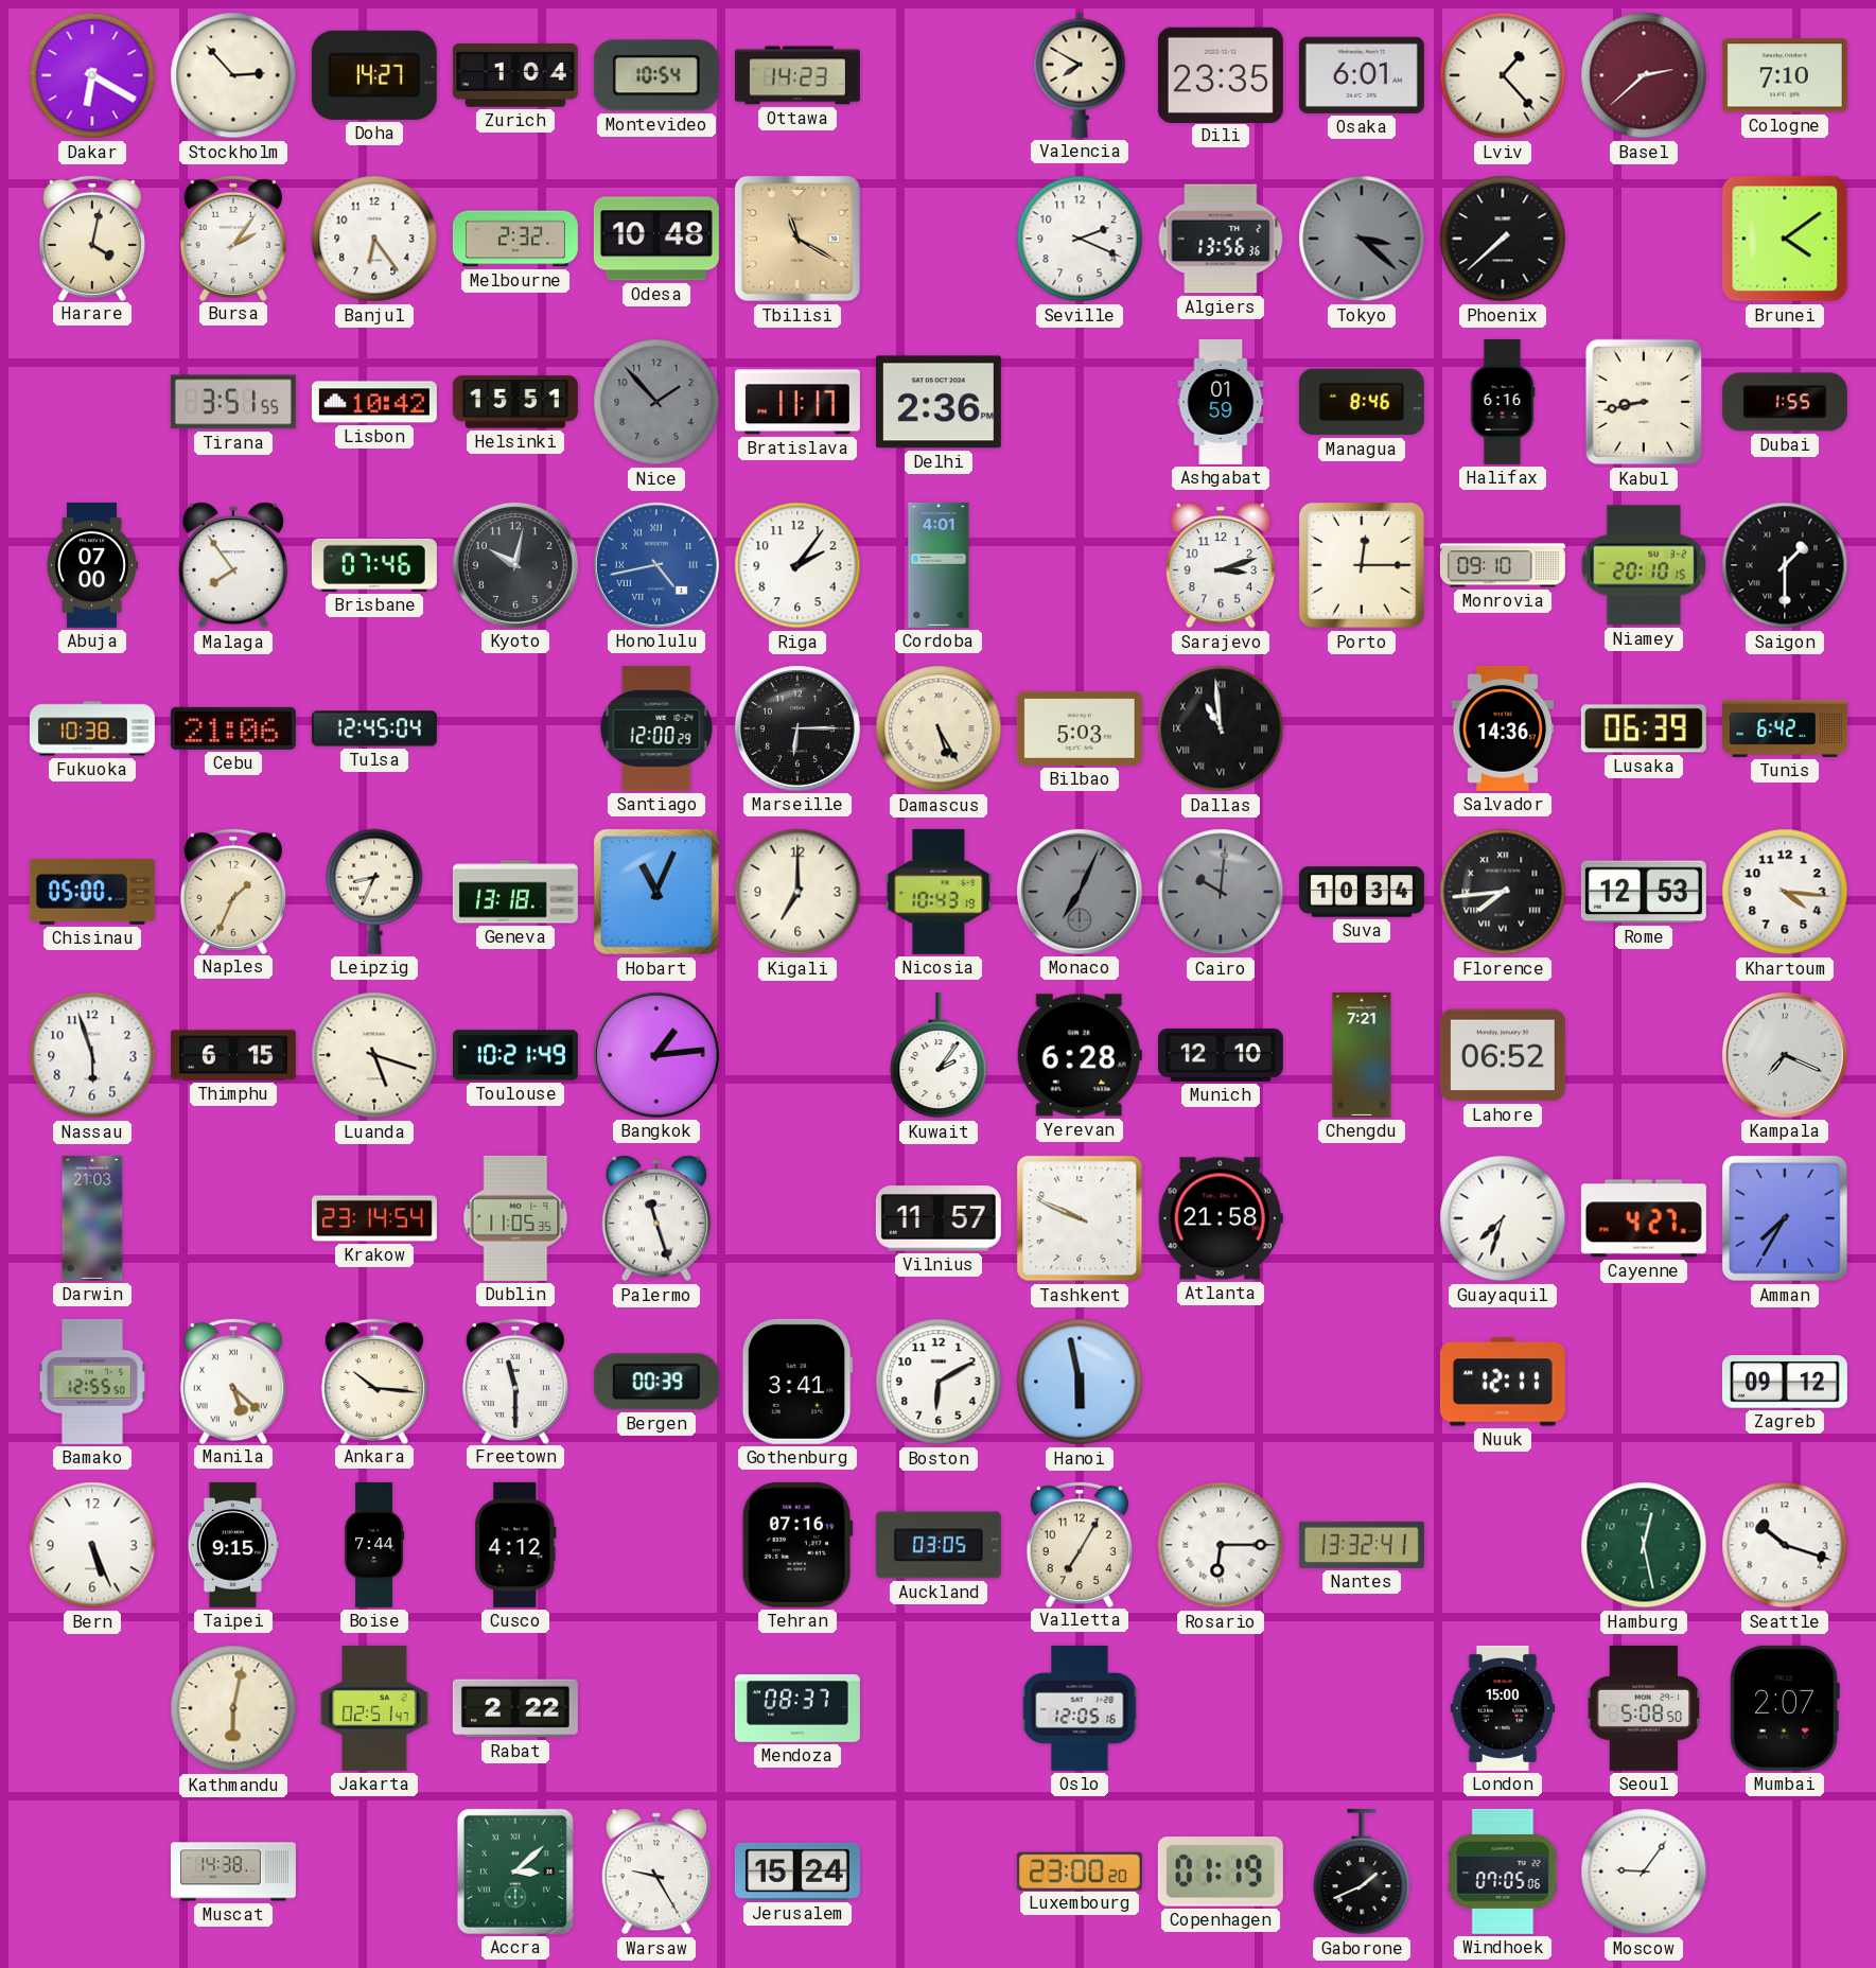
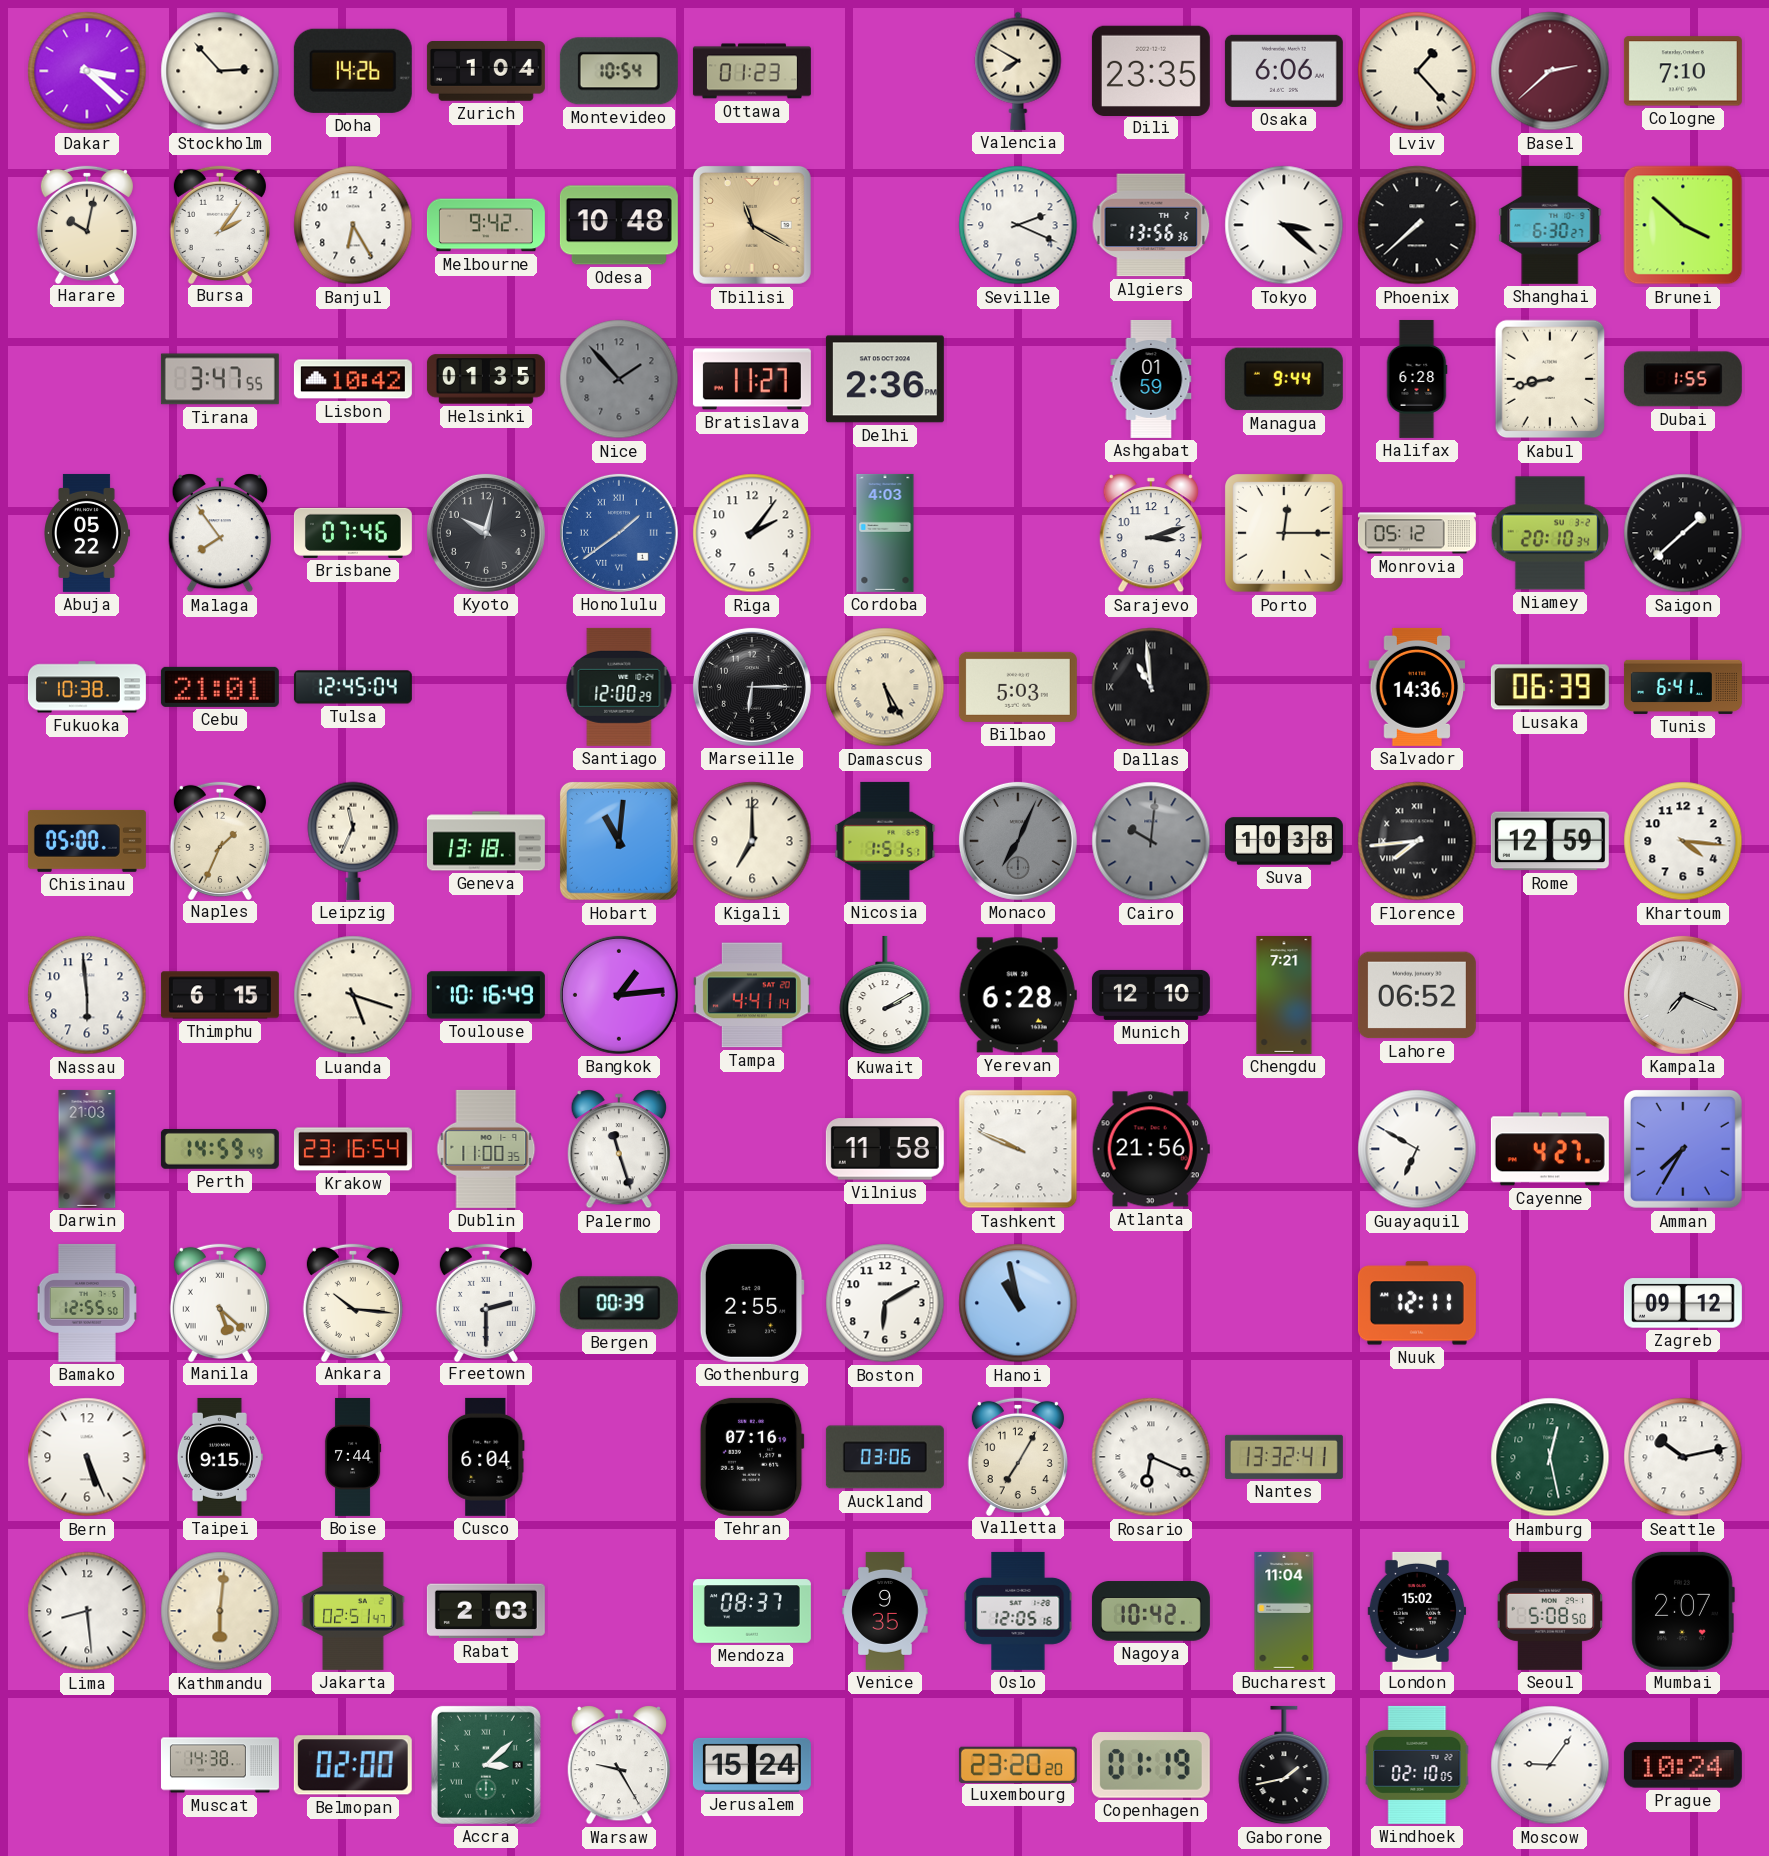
Dakar: 6:20 -> 3:22 (87, 71)
Doha: 14:27 -> 14:26 (353, 71)
Ottawa: 14:23 -> 01:23 (752, 71)
Osaka: 6:01 -> 6:06 (1284, 71)
Harare: 4:02 -> 10:02 (87, 224)
Banjul: 6:24 -> 6:25 (353, 225)
Melbourne: 2:32 -> 9:42 (486, 225)
Tokyo dial: grey -> white (1284, 225)
Shanghai: none -> 6:30 (1550, 225)
Brunei: 4:09 -> 3:52 (1683, 225)
Tirana: 3:51 -> 3:47 (220, 379)
Helsinki: 15:51 -> 01:35 (486, 379)
Bratislava: 11:17 -> 11:27 (752, 379)
Managua: 8:46 -> 9:44 (1284, 379)
Halifax: 6:16 -> 6:28 (1417, 379)
Abuja: 07:00 -> 05:22 (87, 533)
Honolulu: 4:43 -> 1:39 (619, 533)
Cordoba: 4:01 -> 4:03 (885, 533)
Monrovia: 09:10 -> 05:12 (1417, 533)
Niamey: 20:10:15 -> 20:10:34 (1549, 533)
Saigon: 1:30 -> 1:38 (1683, 533)
Cebu: 21:06 -> 21:01 (220, 687)
Tunis: 6:42 -> 6:41 (1683, 687)
Leipzig: 8:34 -> 11:34 (353, 841)
Hobart: 11:04 -> 11:01 (619, 841)
Nicosia: 10:43 -> 1:51 (885, 841)
Suva: 10:34 -> 10:38 (1284, 841)
Rome: 12:53 -> 12:59 (1550, 841)
Nassau: 5:57 -> 5:59 (87, 995)
Toulouse: 10:21 -> 10:16 (486, 995)
Tampa: none -> 4:41 (752, 995)
Kuwait: 2:06 -> 2:10 (885, 995)
Perth: none -> 14:59 (220, 1149)
Krakow: 23:14 -> 23:16 (353, 1149)
Dublin: 11:05 -> 11:00 (486, 1149)
Vilnius: 11:57 -> 11:58 (885, 1149)
Atlanta: 21:58 -> 21:56 (1151, 1149)
Guayaquil: 7:33 -> 6:50 (1417, 1149)
Freetown: 11:30 -> 2:30 (486, 1302)
Gothenburg: 3:41 -> 2:55 (752, 1303)
Hanoi: 5:58 -> 10:58 (1018, 1303)
Cusco: 4:12 -> 6:04 (486, 1457)
Auckland: 03:05 -> 03:06 (885, 1457)
Rosario: 6:15 -> 6:19 (1151, 1457)
Seattle: 10:18 -> 10:13 (1683, 1457)
Lima: none -> 8:29 (87, 1611)
Kathmandu: 6:02 -> 6:01 (220, 1611)
Rabat: 2:22 -> 2:03 (486, 1611)
Venice: none -> 9:35 (885, 1611)
Nagoya: none -> 10:42 (1151, 1611)
Bucharest: none -> 11:04 (1284, 1611)
London: 15:00 -> 15:02 (1417, 1611)
Belmopan: none -> 02:00 (353, 1765)
Luxembourg: 23:00 -> 23:20 (1018, 1764)
Gaborone: 1:41 -> 1:43 (1284, 1765)
Windhoek: 07:05 -> 02:10 (1417, 1765)
Prague: none -> 10:24 (1683, 1765)
